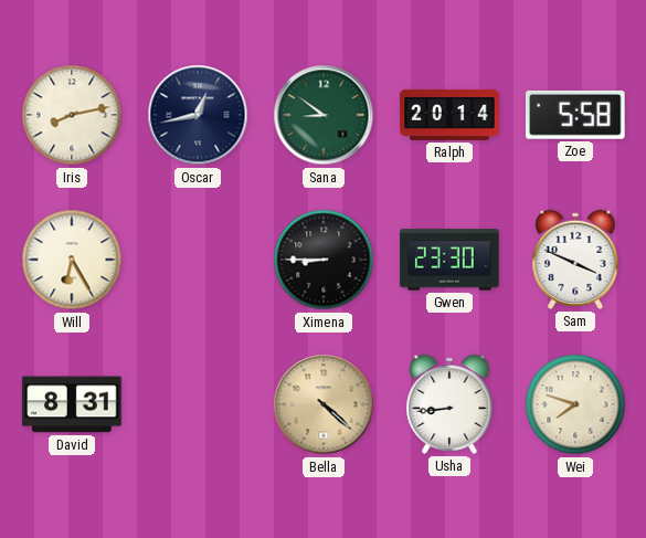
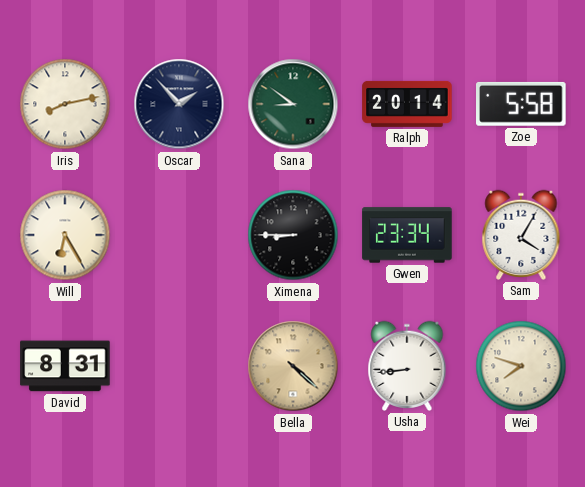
Oscar: 12:43 -> 1:53 (179, 104)
Gwen: 23:30 -> 23:34 (407, 235)
Sam: 3:49 -> 4:05 (521, 235)
